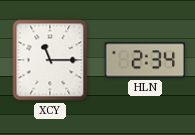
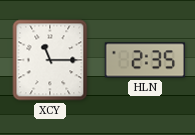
HLN: 2:34 -> 2:35 (145, 60)
